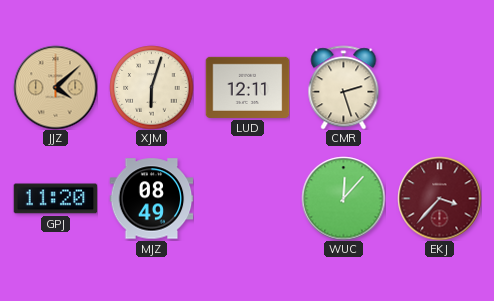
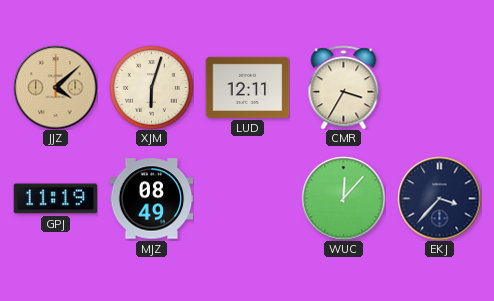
CMR: 2:27 -> 3:35 (344, 87)
GPJ: 11:20 -> 11:19 (55, 199)
EKJ dial: burgundy -> navy (439, 198)
